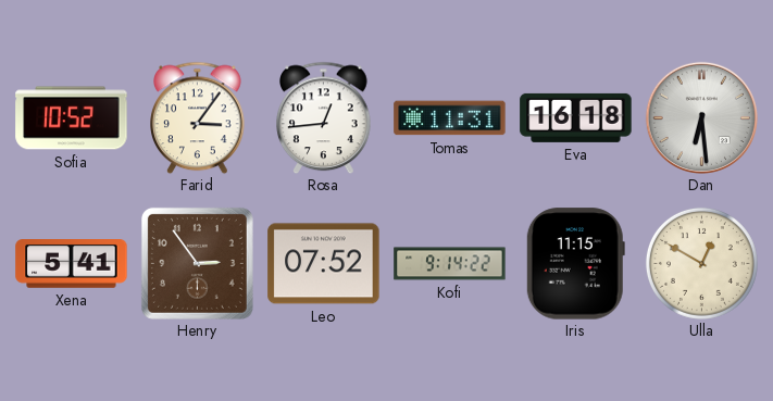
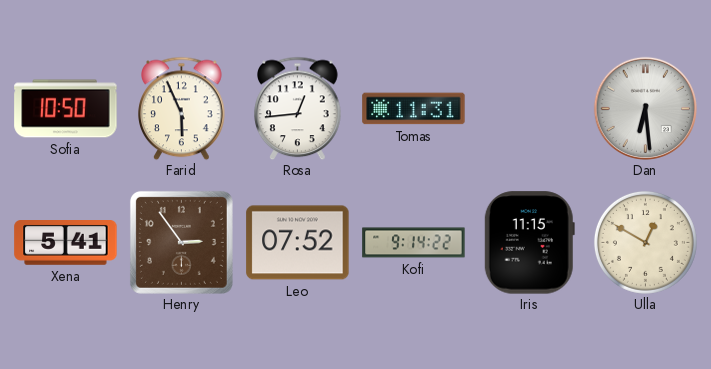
Sofia: 10:52 -> 10:50 (66, 109)
Farid: 3:06 -> 5:56 (182, 108)
Eva: 16:18 -> none (576, 117)
